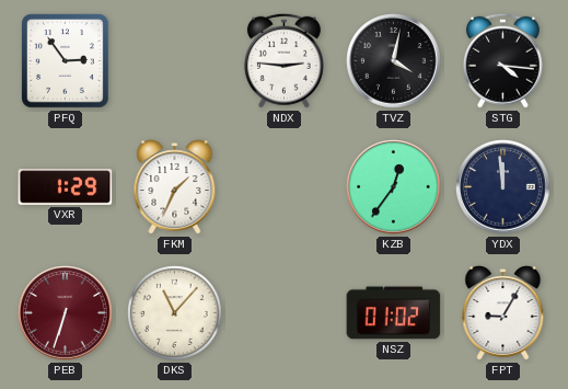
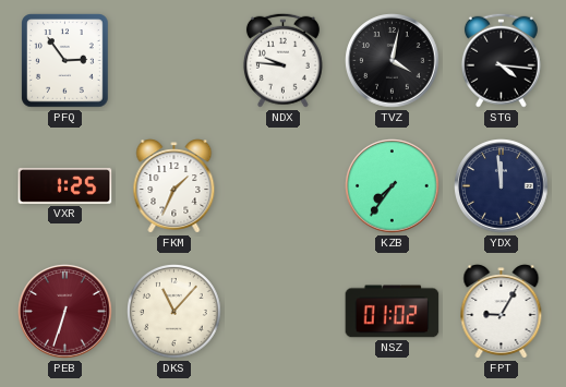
NDX: 2:46 -> 9:46 (282, 60)
VXR: 1:29 -> 1:25 (65, 186)
KZB: 12:36 -> 7:36 (393, 186)
